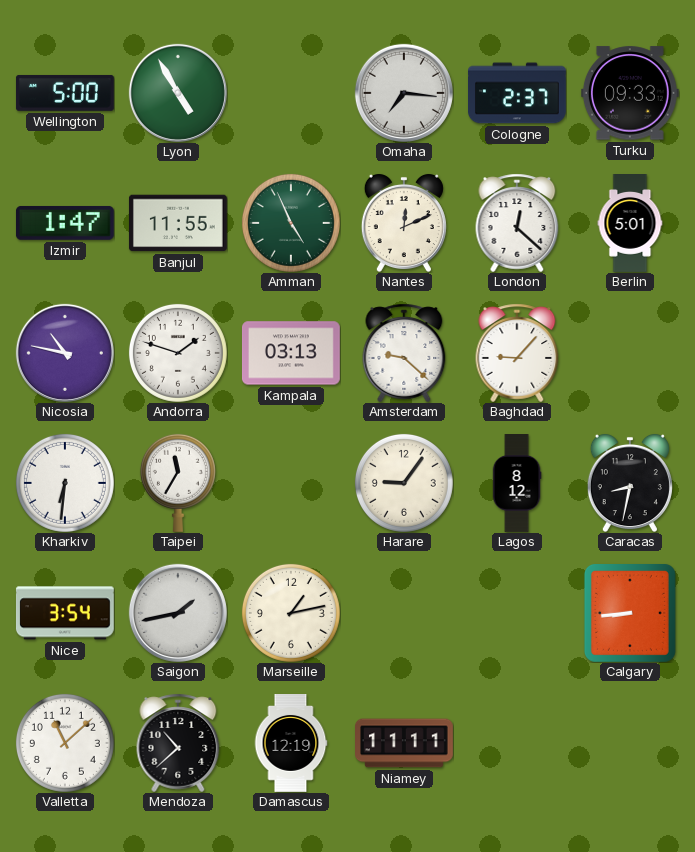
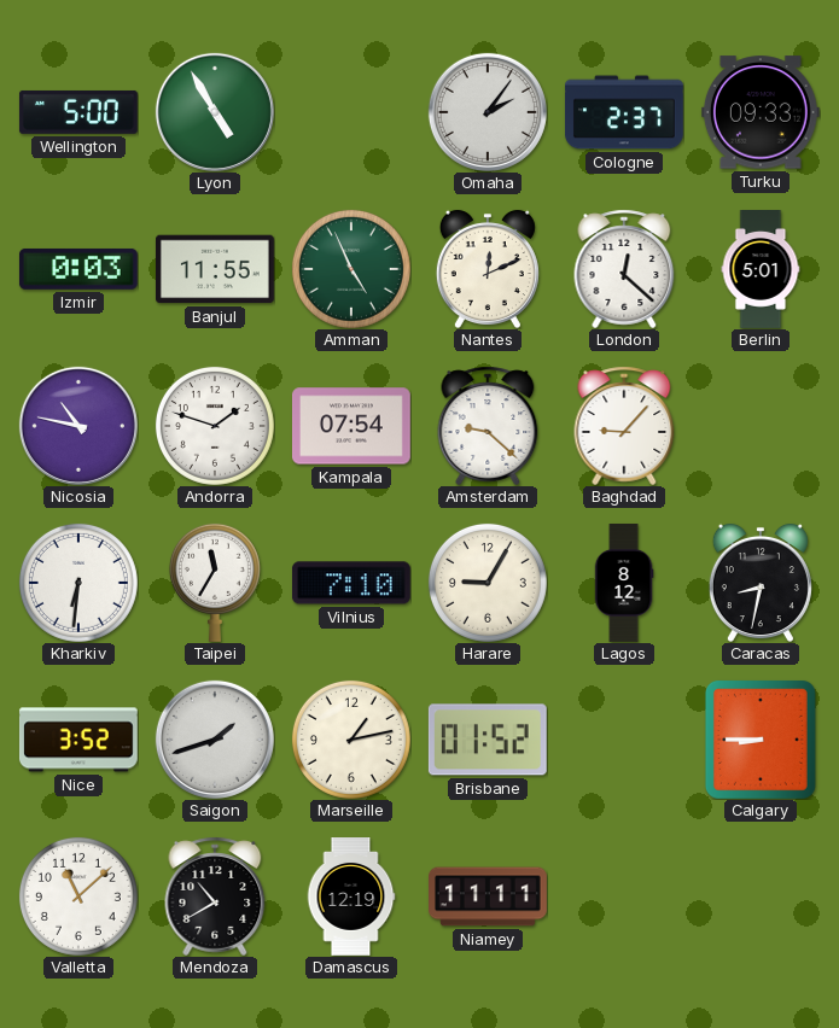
Omaha: 7:16 -> 2:06 (488, 112)
Izmir: 1:47 -> 0:03 (78, 269)
Kampala: 03:13 -> 07:54 (351, 426)
Vilnius: none -> 7:10 (351, 583)
Harare: 9:06 -> 9:05 (488, 583)
Nice: 3:54 -> 3:52 (78, 740)
Saigon: 1:43 -> 1:42 (215, 740)
Brisbane: none -> 01:52 (488, 740)
Calgary: 8:44 -> 8:45 (761, 740)
Mendoza: 10:38 -> 10:40 (215, 896)
